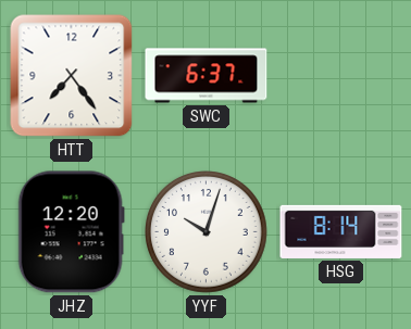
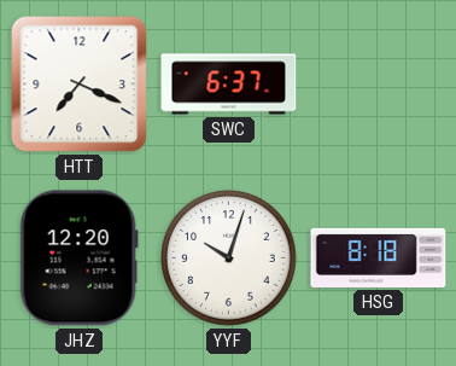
HTT: 7:24 -> 7:19 (80, 85)
HSG: 8:14 -> 8:18 (379, 257)
